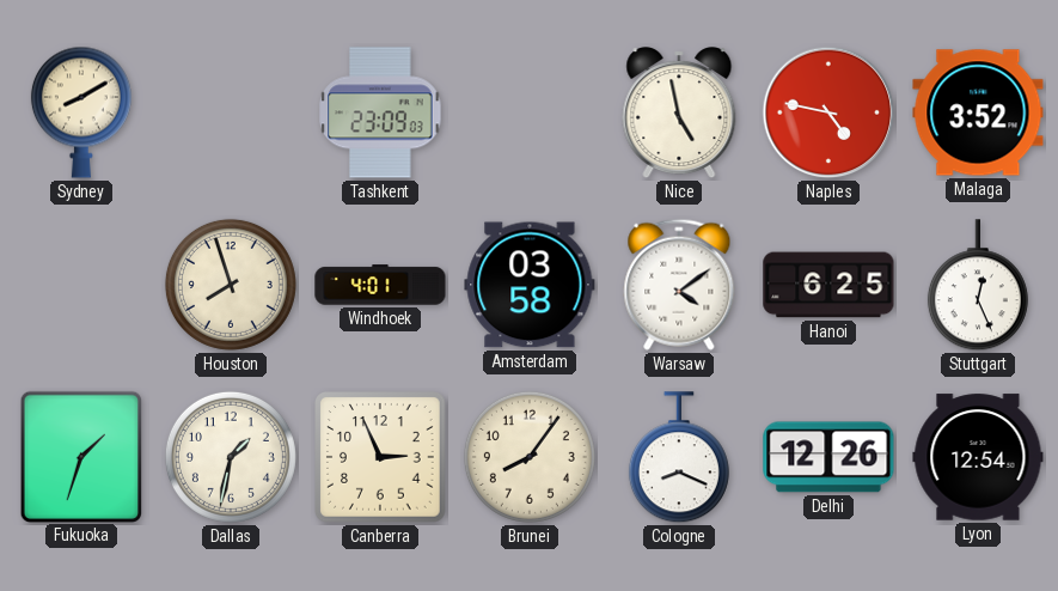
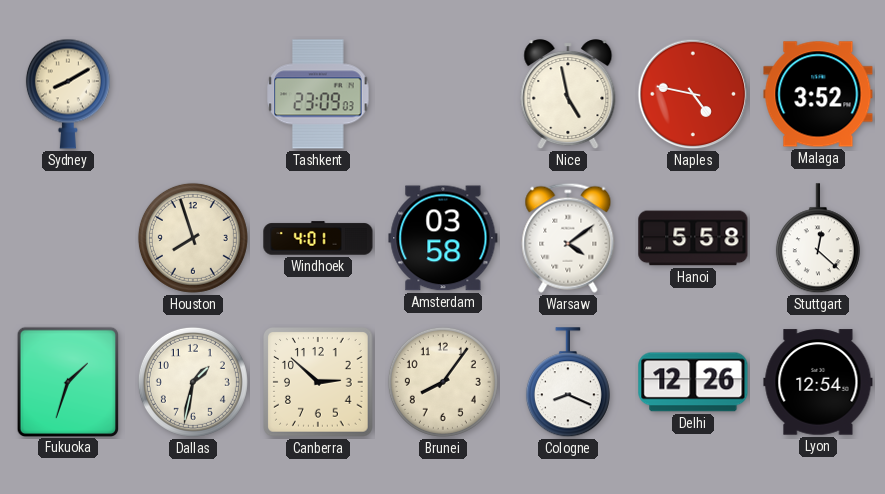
Hanoi: 6:25 -> 5:58 (693, 238)
Stuttgart: 12:26 -> 12:22 (818, 239)
Canberra: 2:56 -> 2:52 (318, 382)
